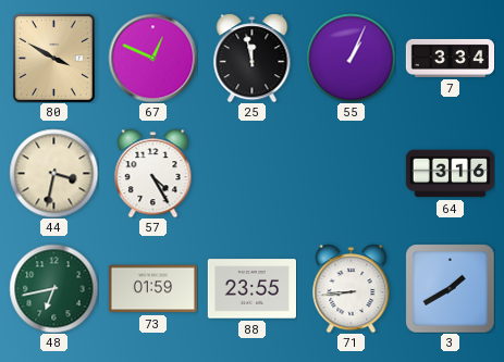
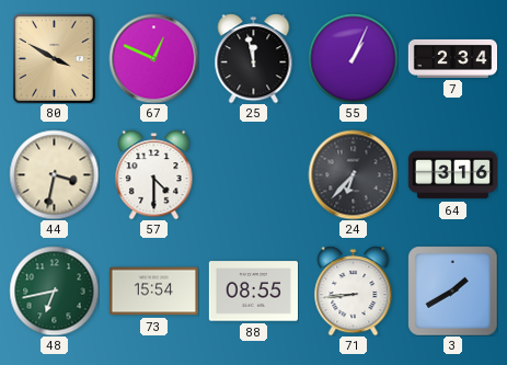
7: 3:34 -> 2:34 (452, 58)
57: 4:25 -> 4:30 (154, 174)
24: none -> 6:37 (353, 174)
73: 01:59 -> 15:54 (153, 292)
88: 23:55 -> 08:55 (253, 292)
